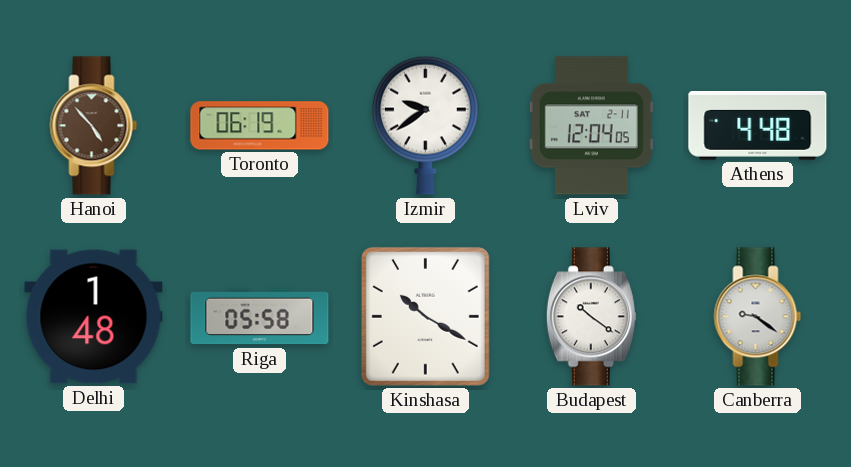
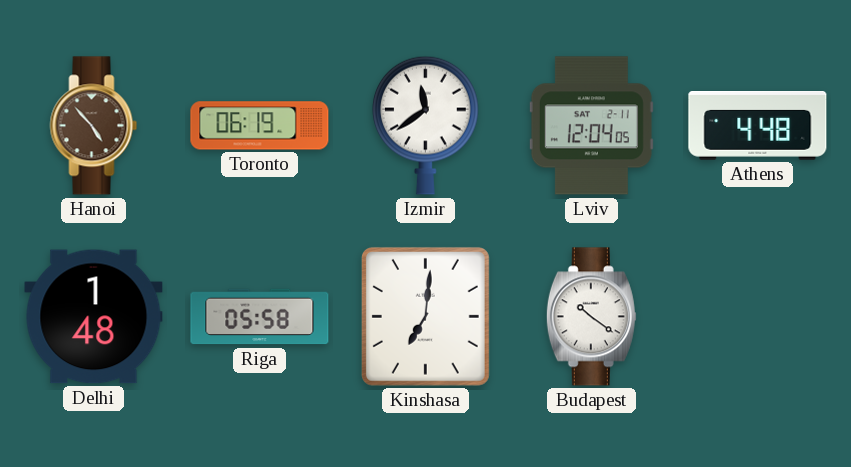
Izmir: 9:39 -> 11:39 (426, 125)
Kinshasa: 10:20 -> 7:01 (425, 316)
Canberra: 9:21 -> none (758, 317)
